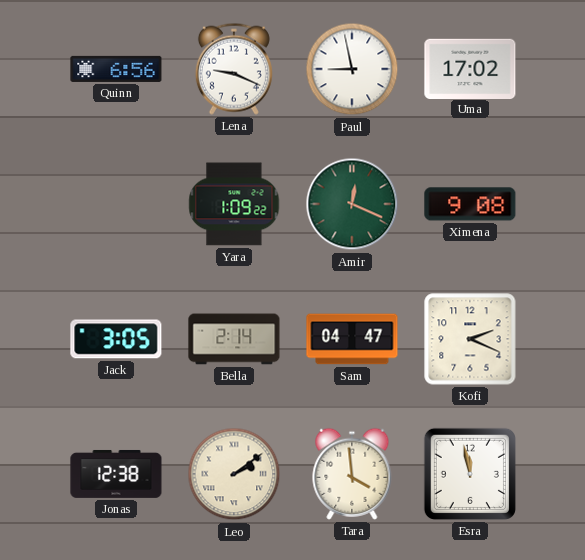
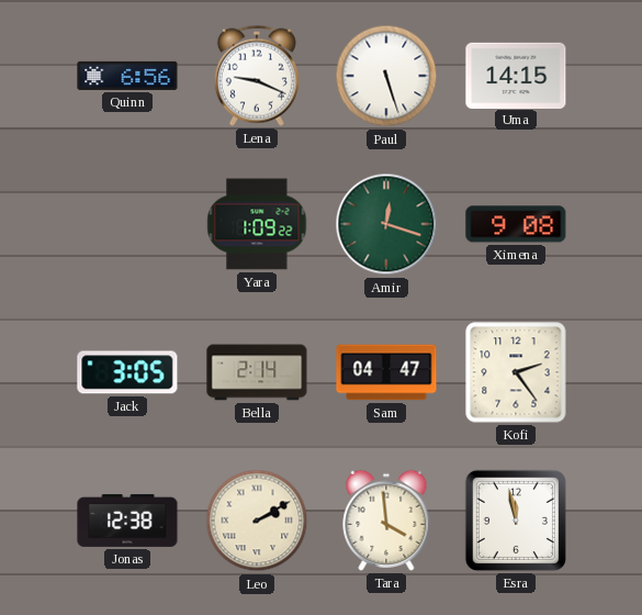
Paul: 8:58 -> 5:27 (386, 76)
Uma: 17:02 -> 14:15 (516, 75)
Amir: 12:19 -> 12:18 (386, 224)
Kofi: 2:19 -> 2:24 (516, 372)
Leo: 2:09 -> 2:10 (257, 521)
